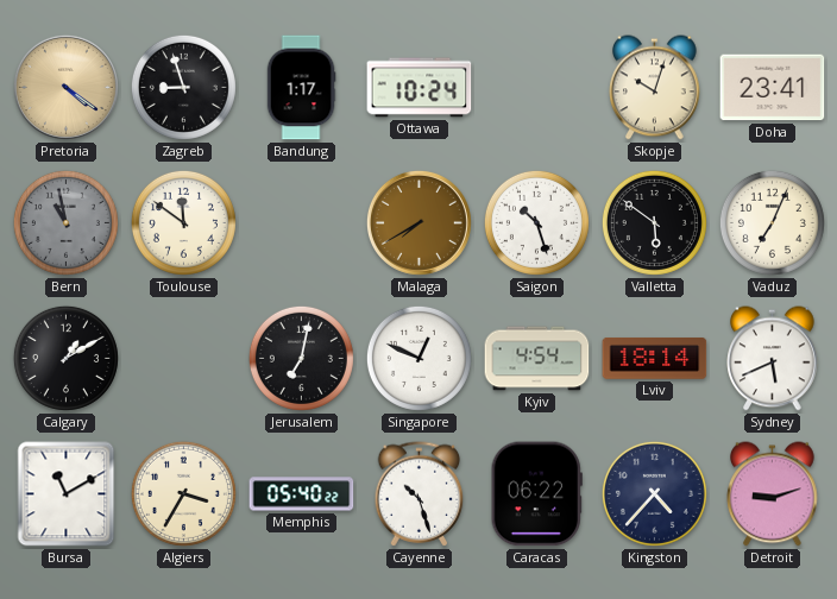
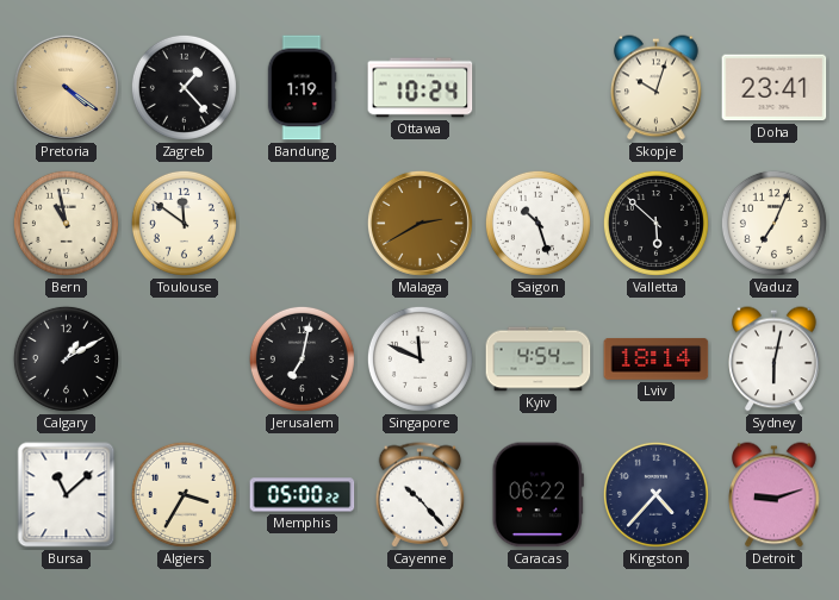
Zagreb: 8:57 -> 1:23 (184, 87)
Bandung: 1:17 -> 1:19 (302, 88)
Bern dial: grey -> cream (66, 223)
Malaga: 7:40 -> 2:40 (419, 223)
Valletta: 5:51 -> 5:52 (655, 223)
Singapore: 12:49 -> 11:49 (419, 358)
Sydney: 5:41 -> 6:02 (775, 360)
Bursa: 11:10 -> 11:08 (67, 495)
Memphis: 05:40 -> 05:00 (303, 495)
Cayenne: 10:27 -> 10:23 (421, 495)
